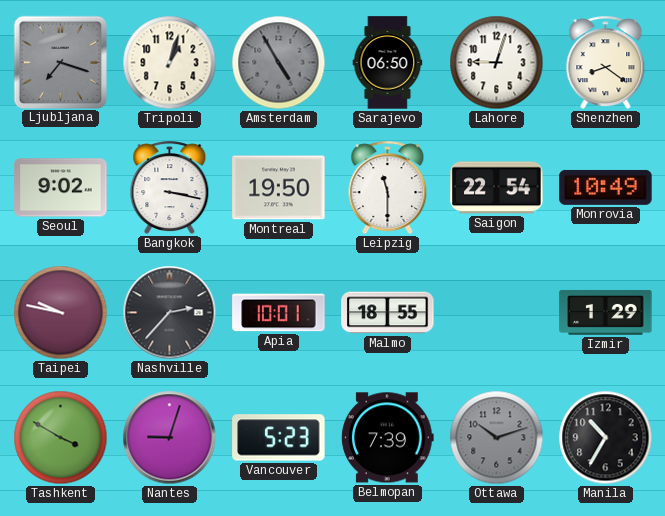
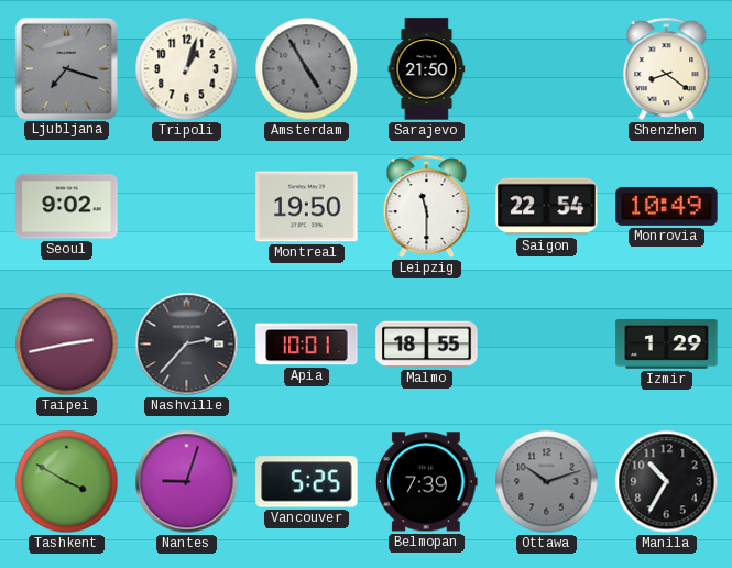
Sarajevo: 06:50 -> 21:50 (427, 69)
Lahore: 9:03 -> none (497, 63)
Bangkok: 3:17 -> none (170, 188)
Taipei: 9:47 -> 2:43 (67, 345)
Vancouver: 5:23 -> 5:25 (307, 482)
